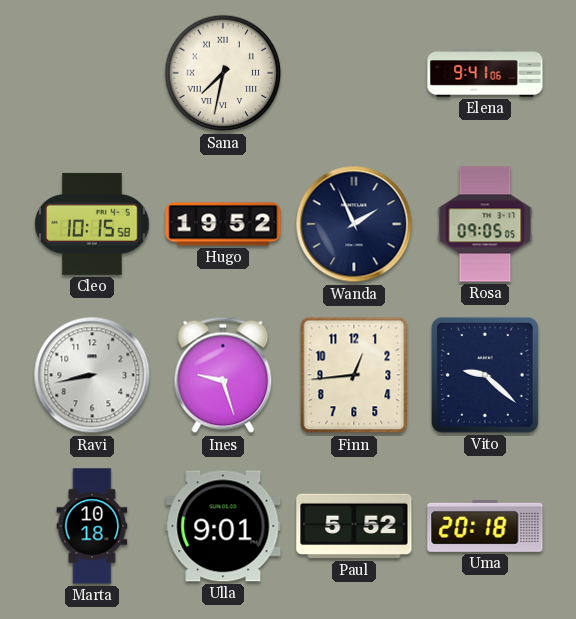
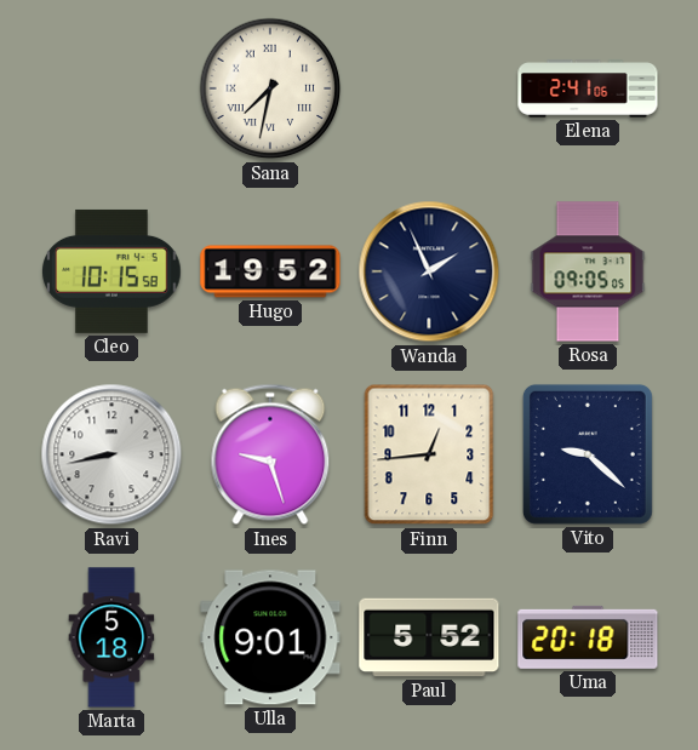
Elena: 9:41 -> 2:41 (588, 88)
Marta: 10:18 -> 5:18 (111, 637)
